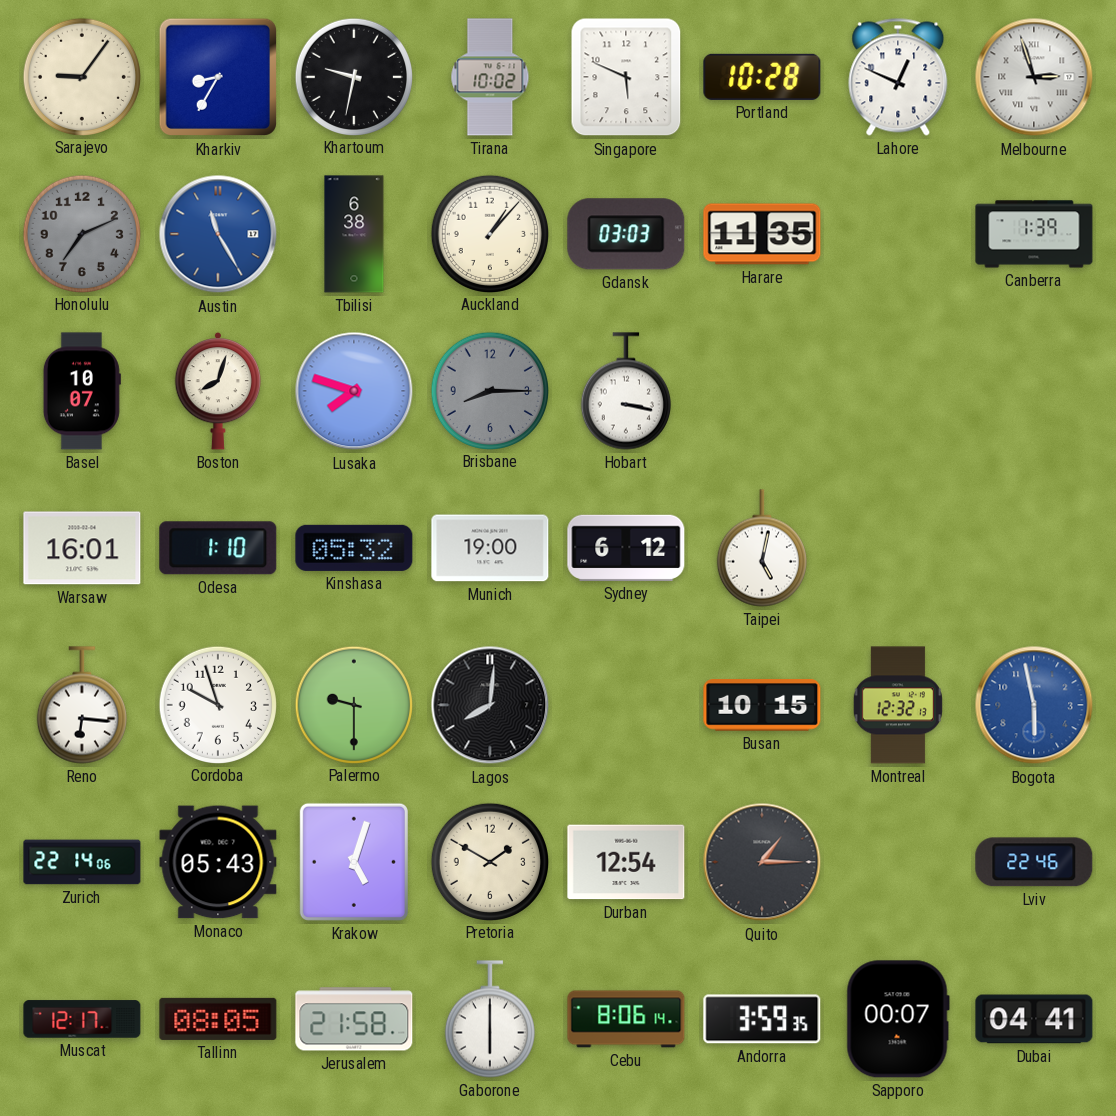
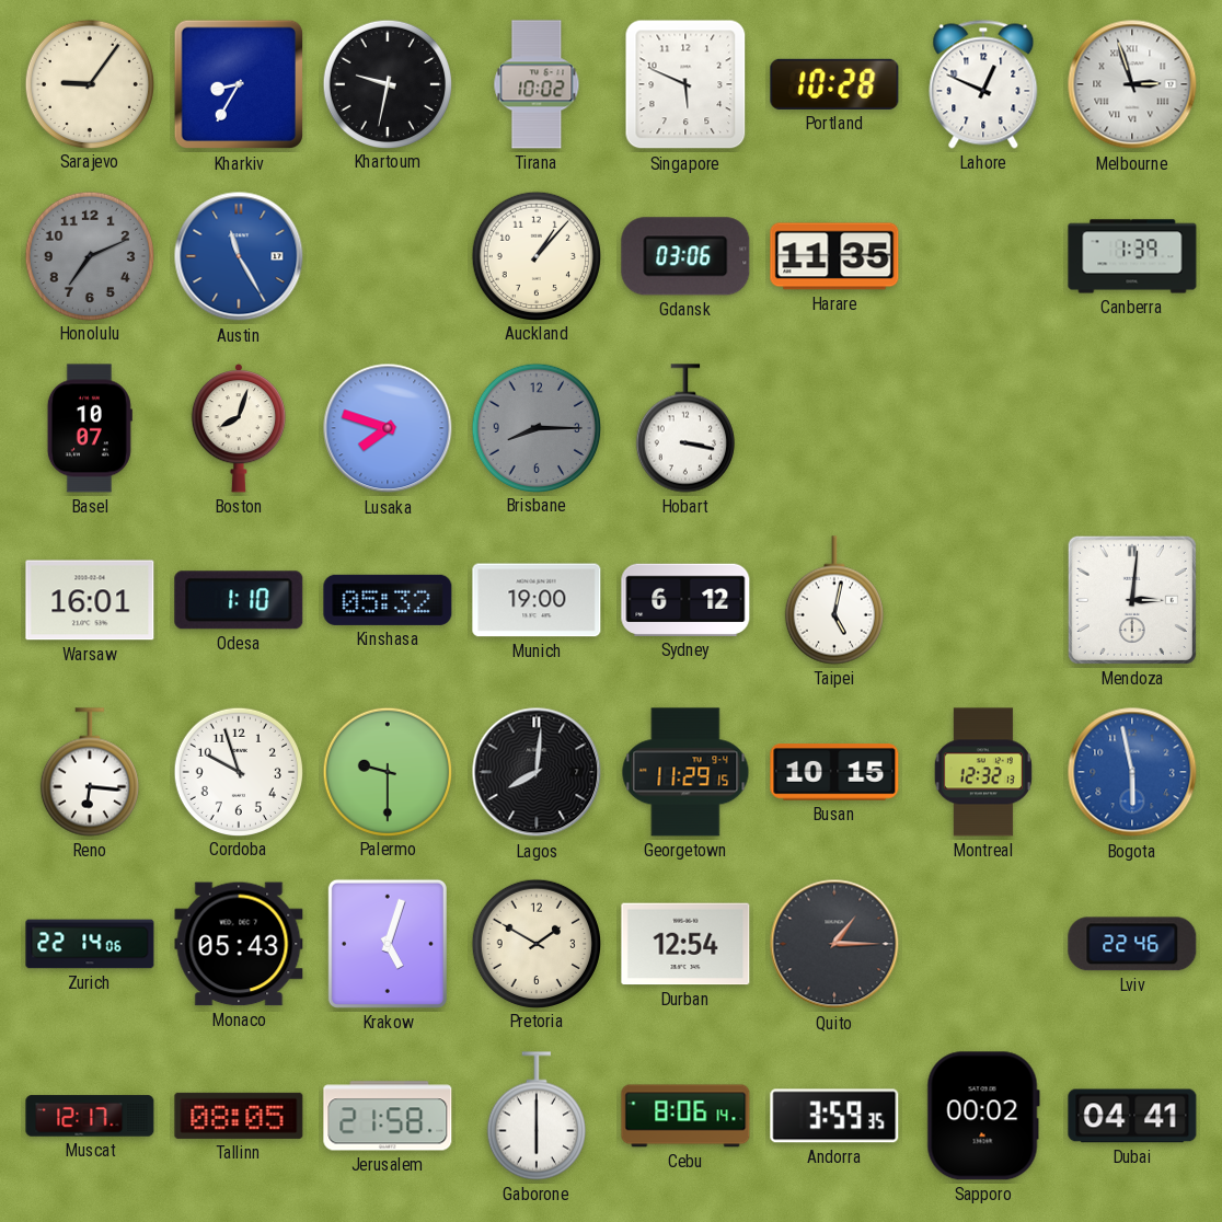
Tbilisi: 6:38 -> none (354, 234)
Gdansk: 03:03 -> 03:06 (685, 256)
Mendoza: none -> 3:01 (1132, 600)
Georgetown: none -> 11:29 (685, 772)
Sapporo: 00:07 -> 00:02 (983, 1116)
